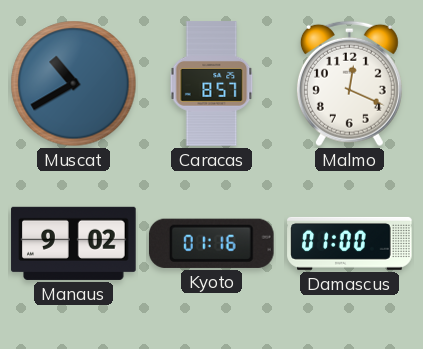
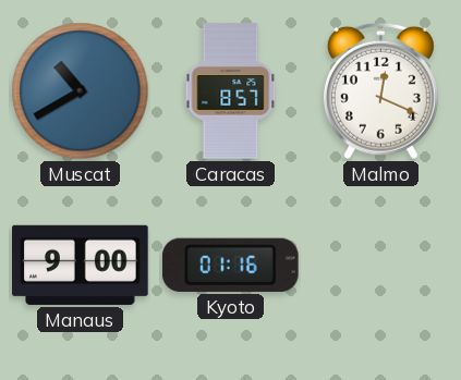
Manaus: 9:02 -> 9:00 (81, 265)
Damascus: 01:00 -> none (350, 243)
